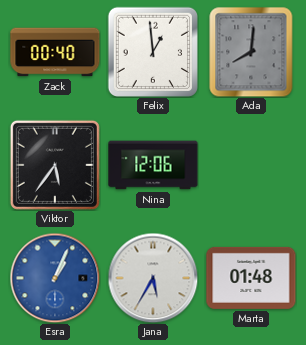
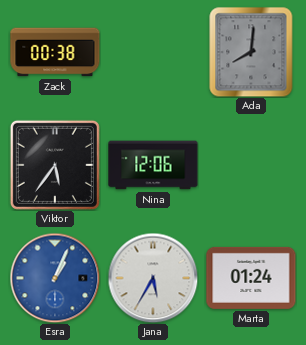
Zack: 00:40 -> 00:38 (55, 52)
Felix: 12:59 -> none (152, 51)
Marta: 01:48 -> 01:24 (251, 278)
